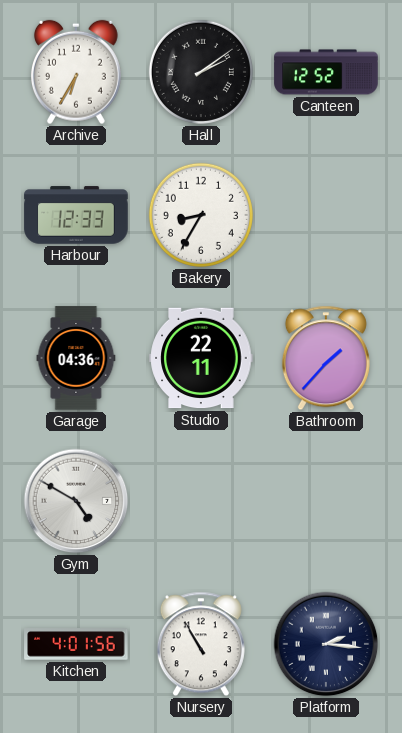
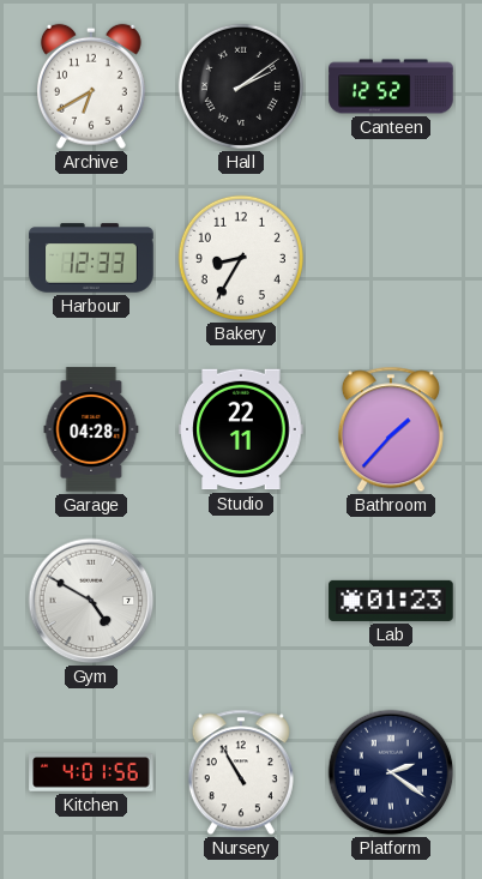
Archive: 6:35 -> 6:40 (91, 86)
Garage: 04:36 -> 04:28 (91, 429)
Lab: none -> 01:23 (391, 601)
Platform: 2:16 -> 2:21 (391, 772)
